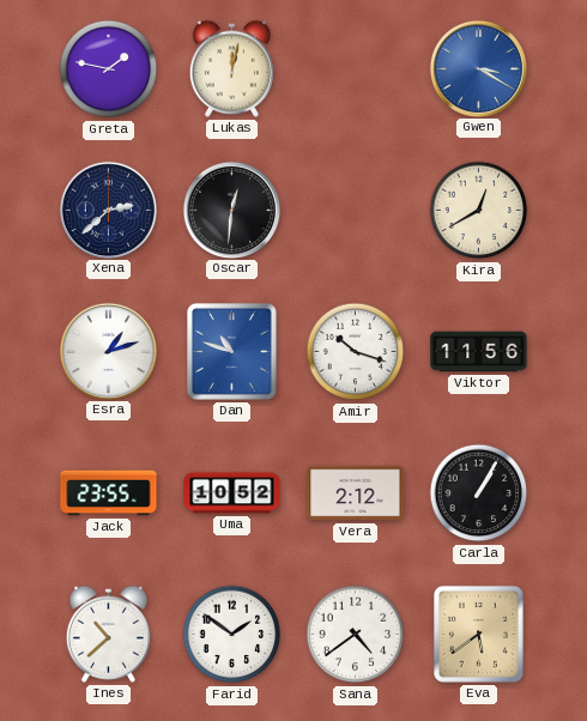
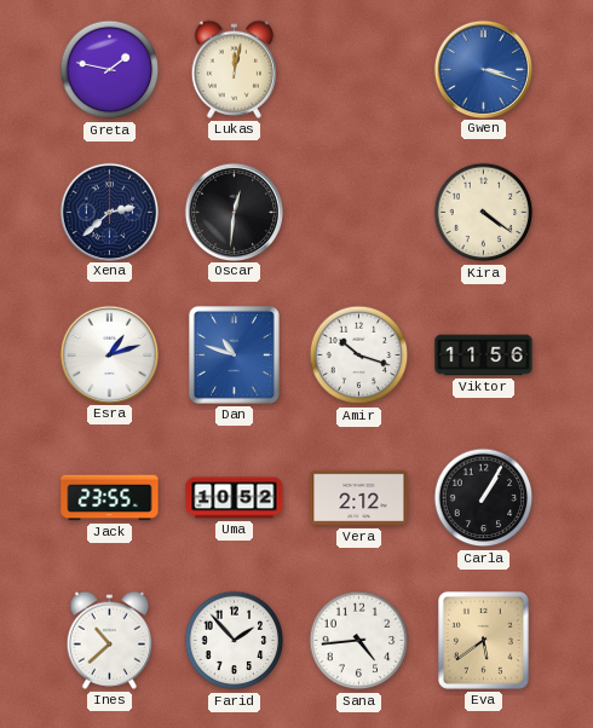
Gwen: 3:20 -> 3:18 (483, 69)
Kira: 12:40 -> 4:21 (484, 213)
Farid: 1:51 -> 1:53 (235, 641)
Sana: 4:39 -> 4:44 (359, 641)
